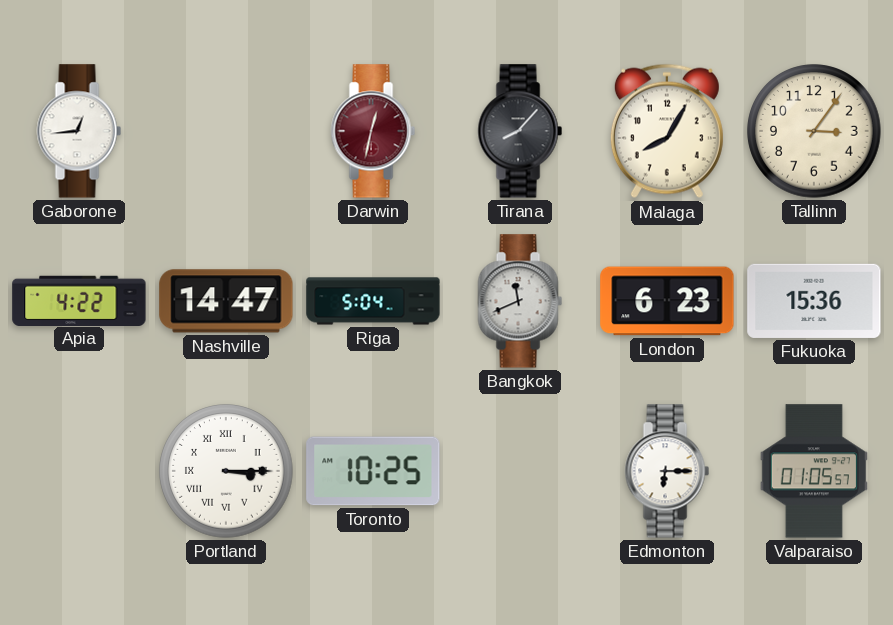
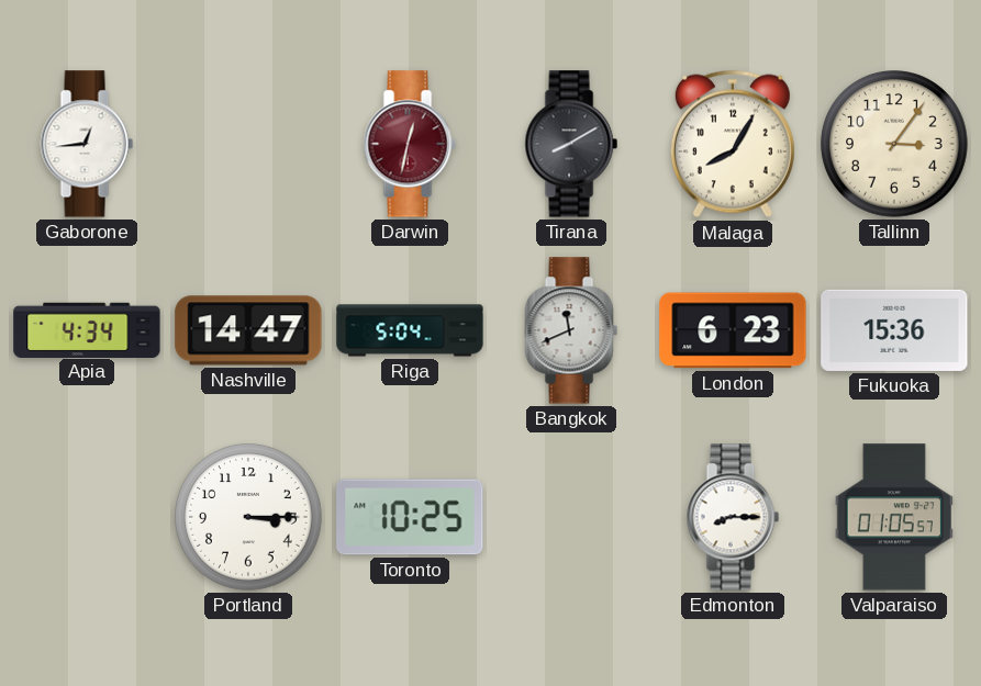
Tirana: 8:07 -> 8:10 (571, 144)
Apia: 4:22 -> 4:34 (87, 329)
Portland numerals: Roman -> Arabic (248, 517)
Edmonton: 6:15 -> 8:15 (733, 517)
